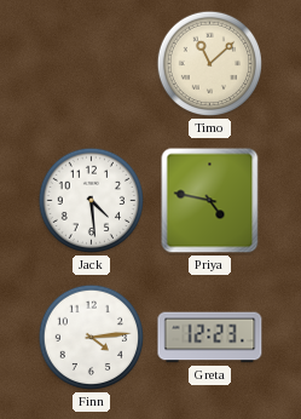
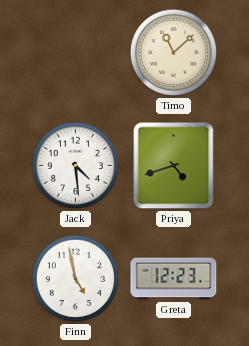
Priya: 4:47 -> 4:42 (174, 166)
Finn: 4:14 -> 4:58 (76, 279)
